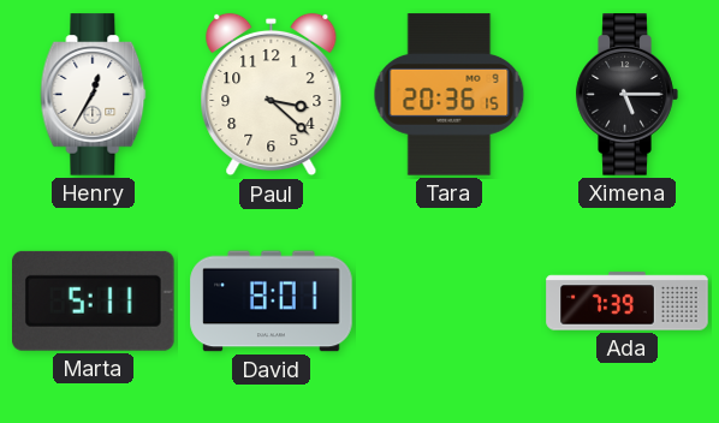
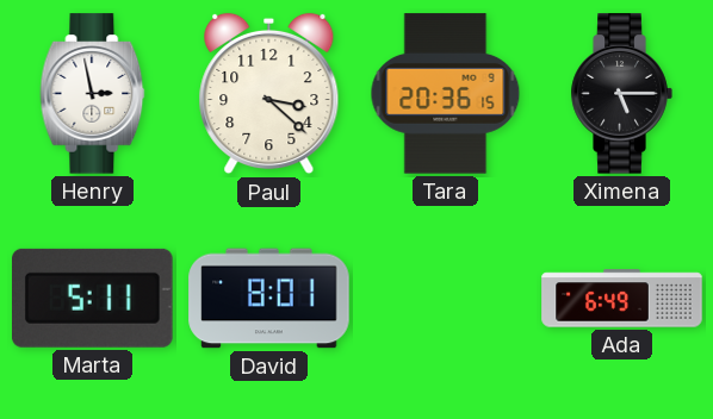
Henry: 12:35 -> 2:58 (93, 94)
Ada: 7:39 -> 6:49 (622, 299)
